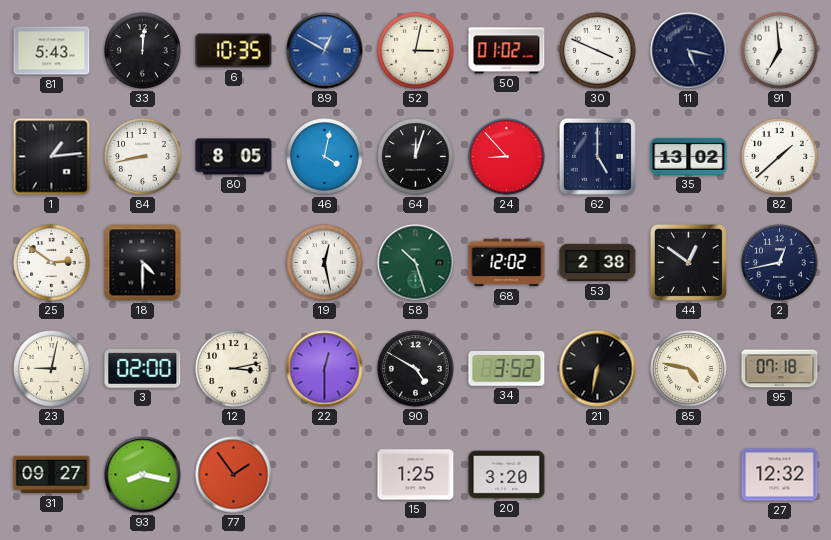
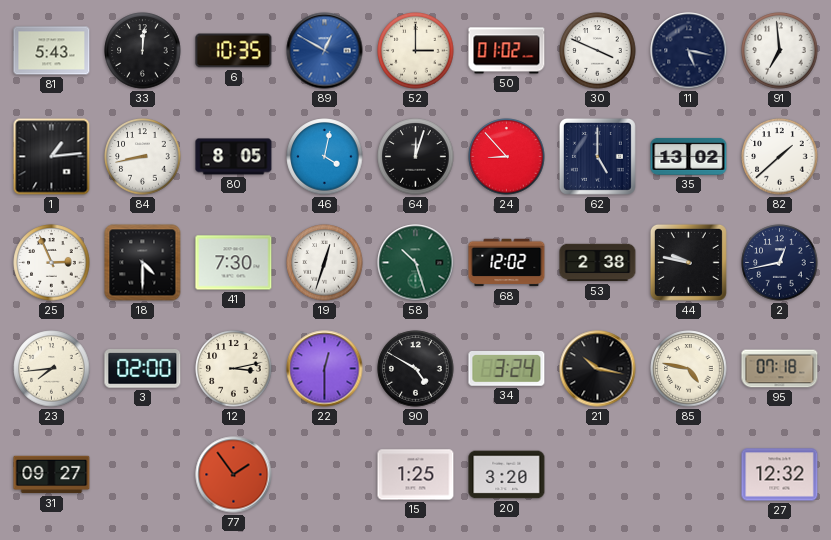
52: 3:02 -> 3:00 (416, 51)
25: 2:51 -> 2:56 (52, 263)
41: none -> 7:30 (234, 263)
19: 12:28 -> 12:33 (325, 263)
44: 12:51 -> 9:47 (688, 262)
23: 9:02 -> 7:44 (52, 369)
34: 3:52 -> 3:24 (507, 369)
21: 6:32 -> 10:17 (598, 369)
93: 8:17 -> none (143, 475)
